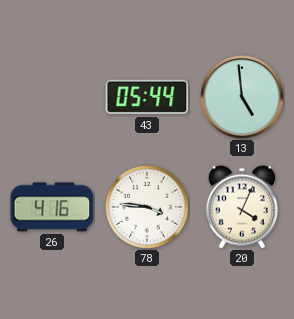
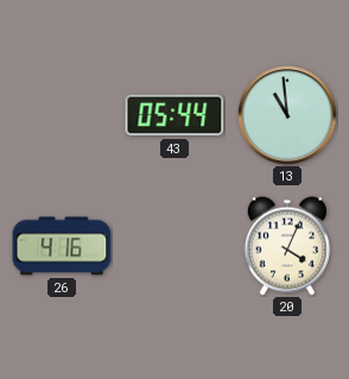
13: 4:59 -> 10:59 (287, 115)
78: 3:46 -> none (147, 207)
